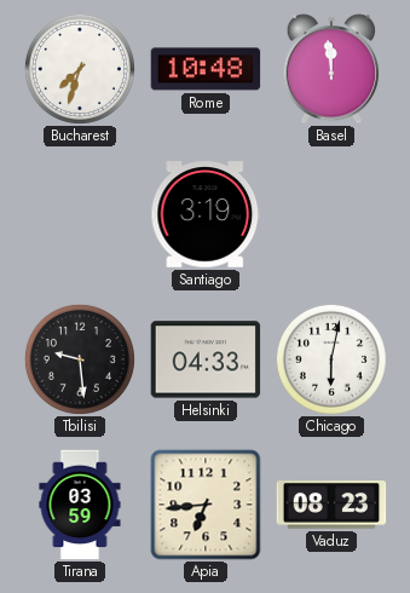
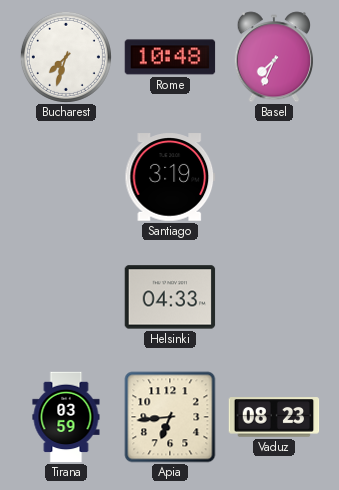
Basel: 11:59 -> 7:34 (273, 57)
Tbilisi: 9:29 -> none (80, 359)
Chicago: 6:02 -> none (331, 359)
